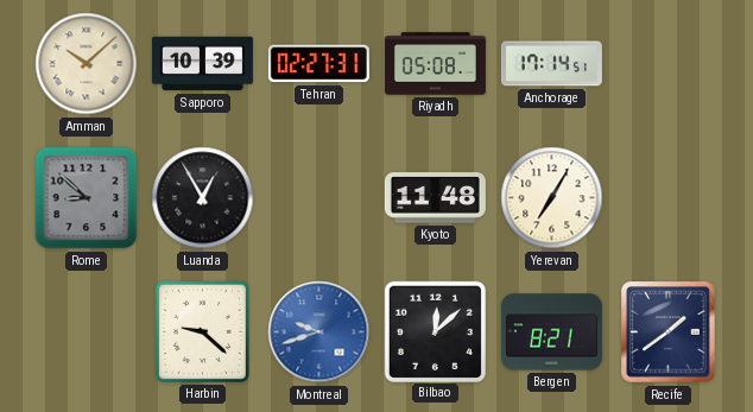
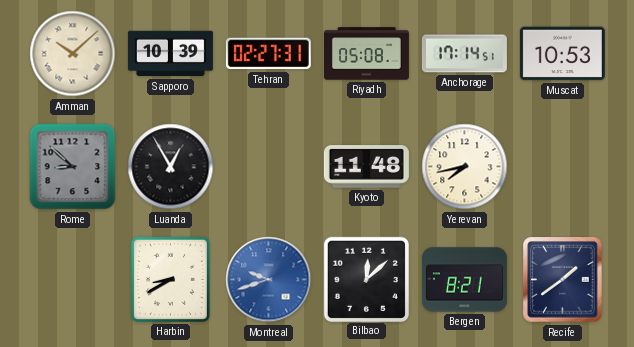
Muscat: none -> 10:53 (562, 54)
Yerevan: 7:05 -> 7:43 (465, 167)
Harbin: 9:22 -> 8:40 (170, 279)
